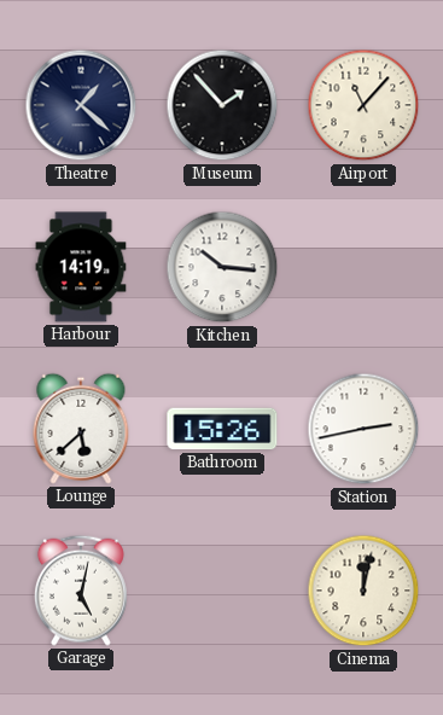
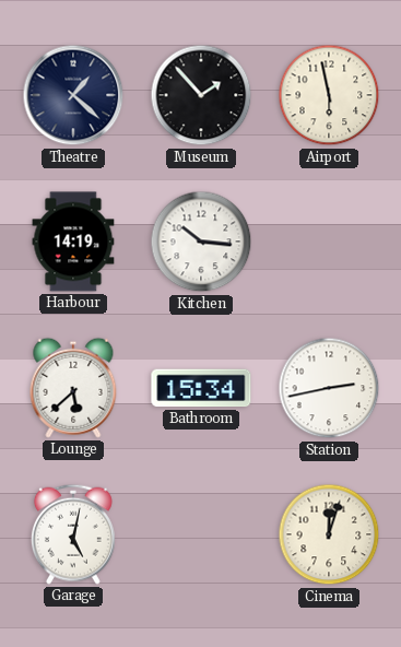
Airport: 11:07 -> 5:58 (329, 95)
Bathroom: 15:26 -> 15:34 (201, 388)
Cinema: 12:02 -> 12:03 (329, 534)
